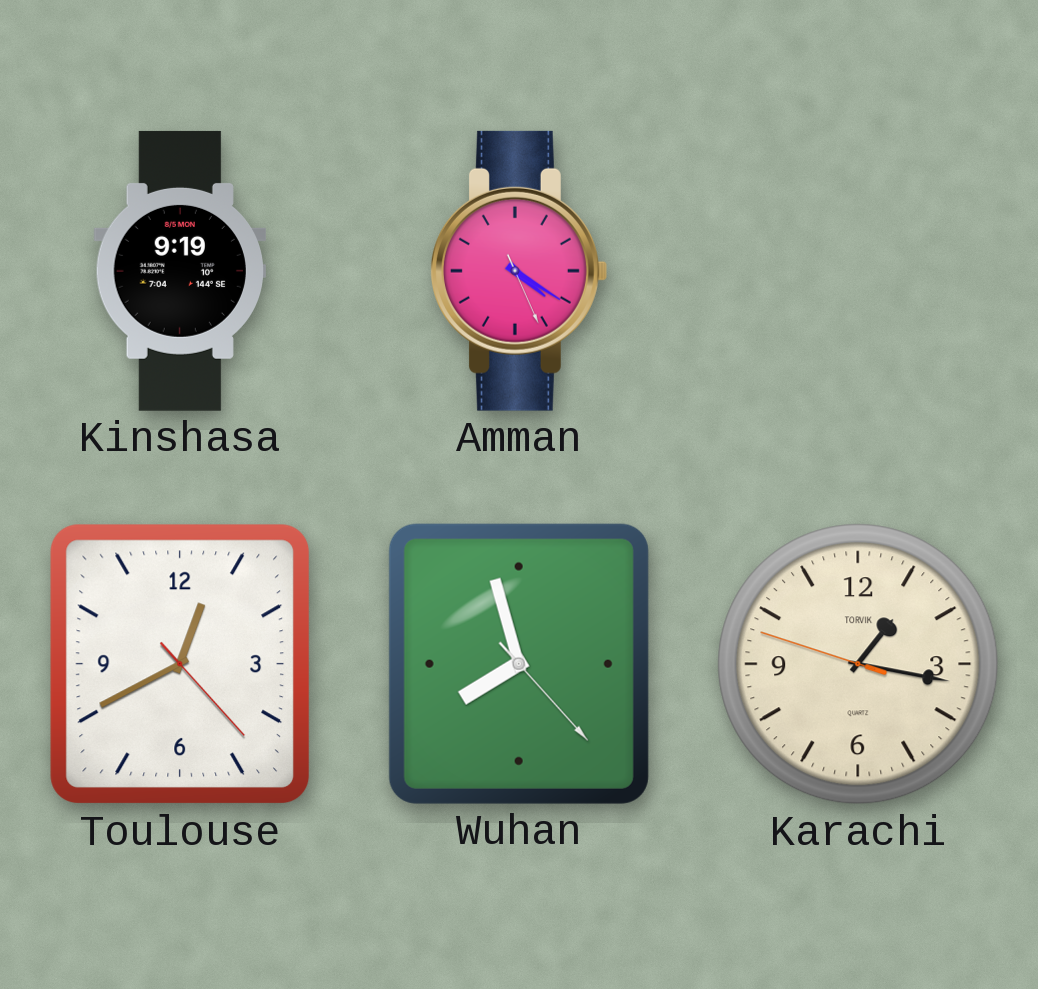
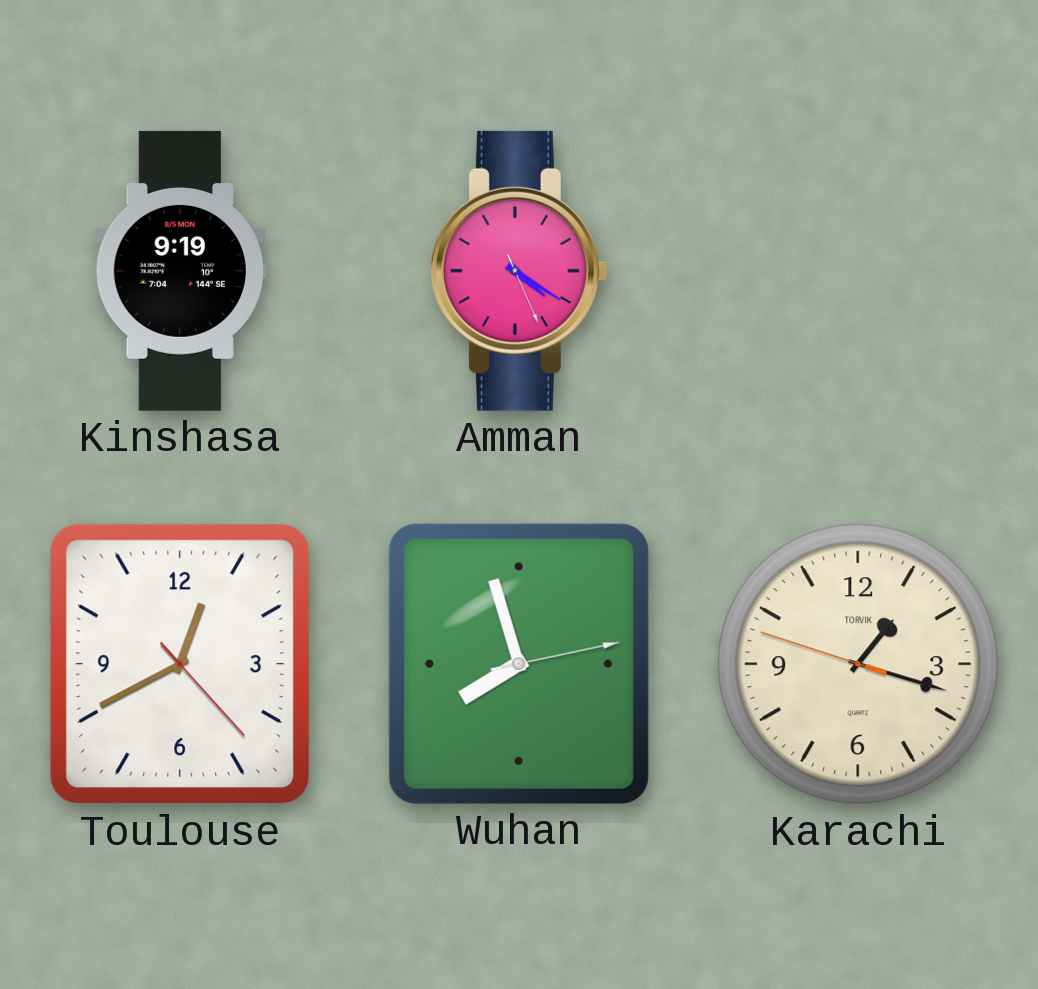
Wuhan: 7:57:23 -> 7:57:13 (519, 664)
Karachi: 1:16 -> 1:17 (858, 664)
